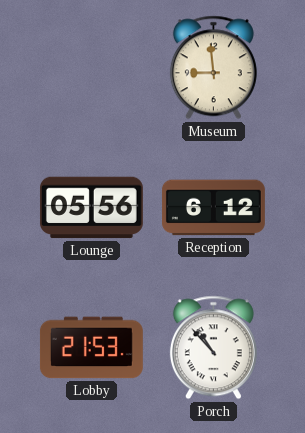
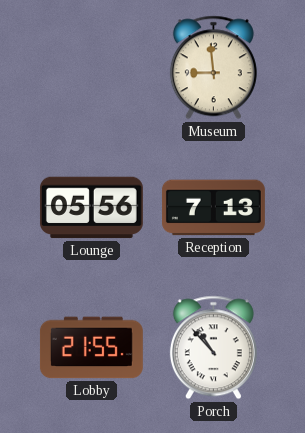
Reception: 6:12 -> 7:13 (213, 208)
Lobby: 21:53 -> 21:55 (91, 348)
